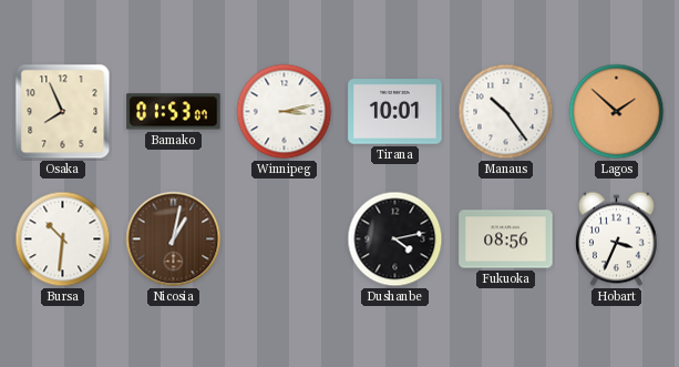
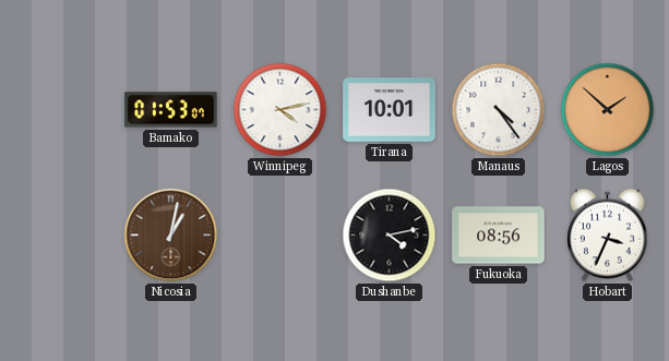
Osaka: 7:56 -> none (63, 112)
Winnipeg: 3:13 -> 4:13 (280, 110)
Manaus: 10:24 -> 4:24 (499, 110)
Bursa: 10:31 -> none (63, 239)
